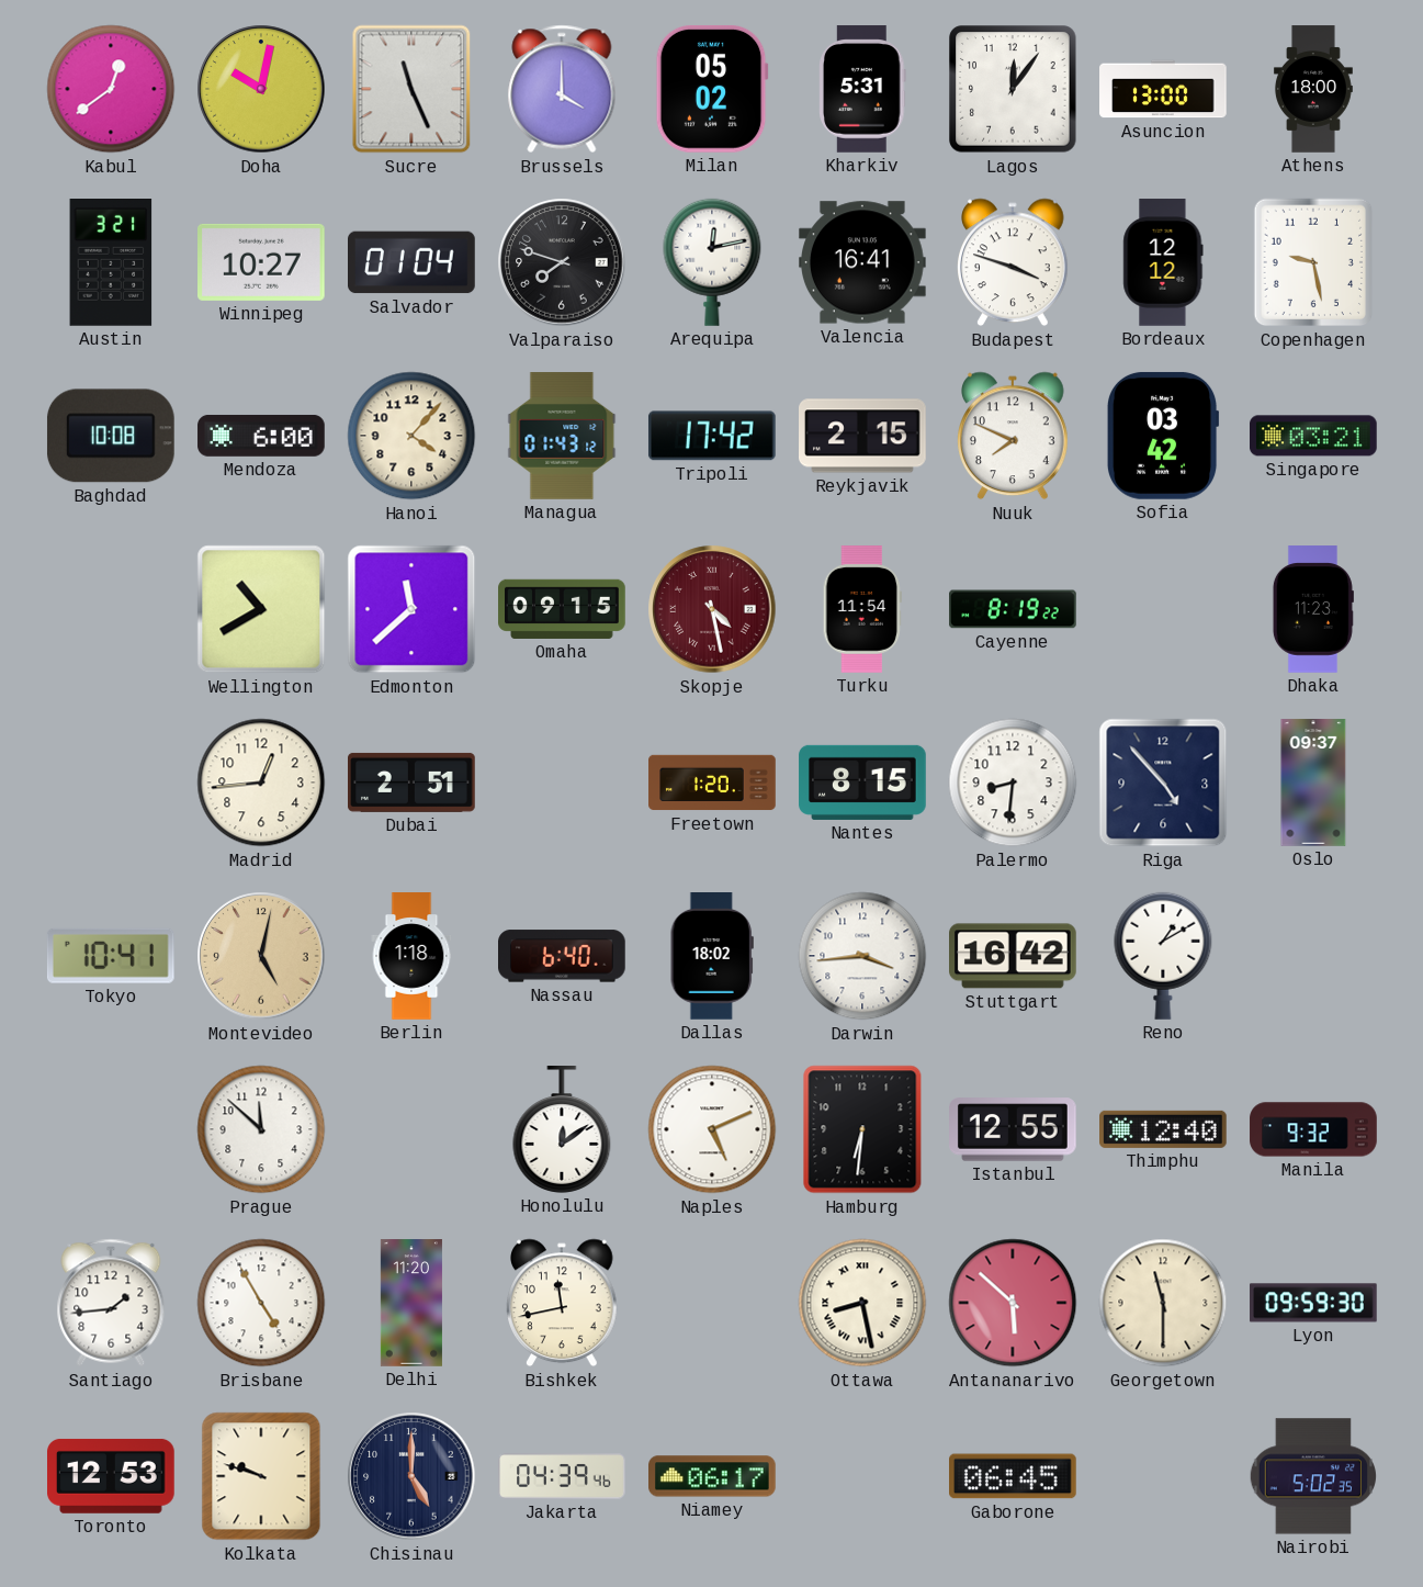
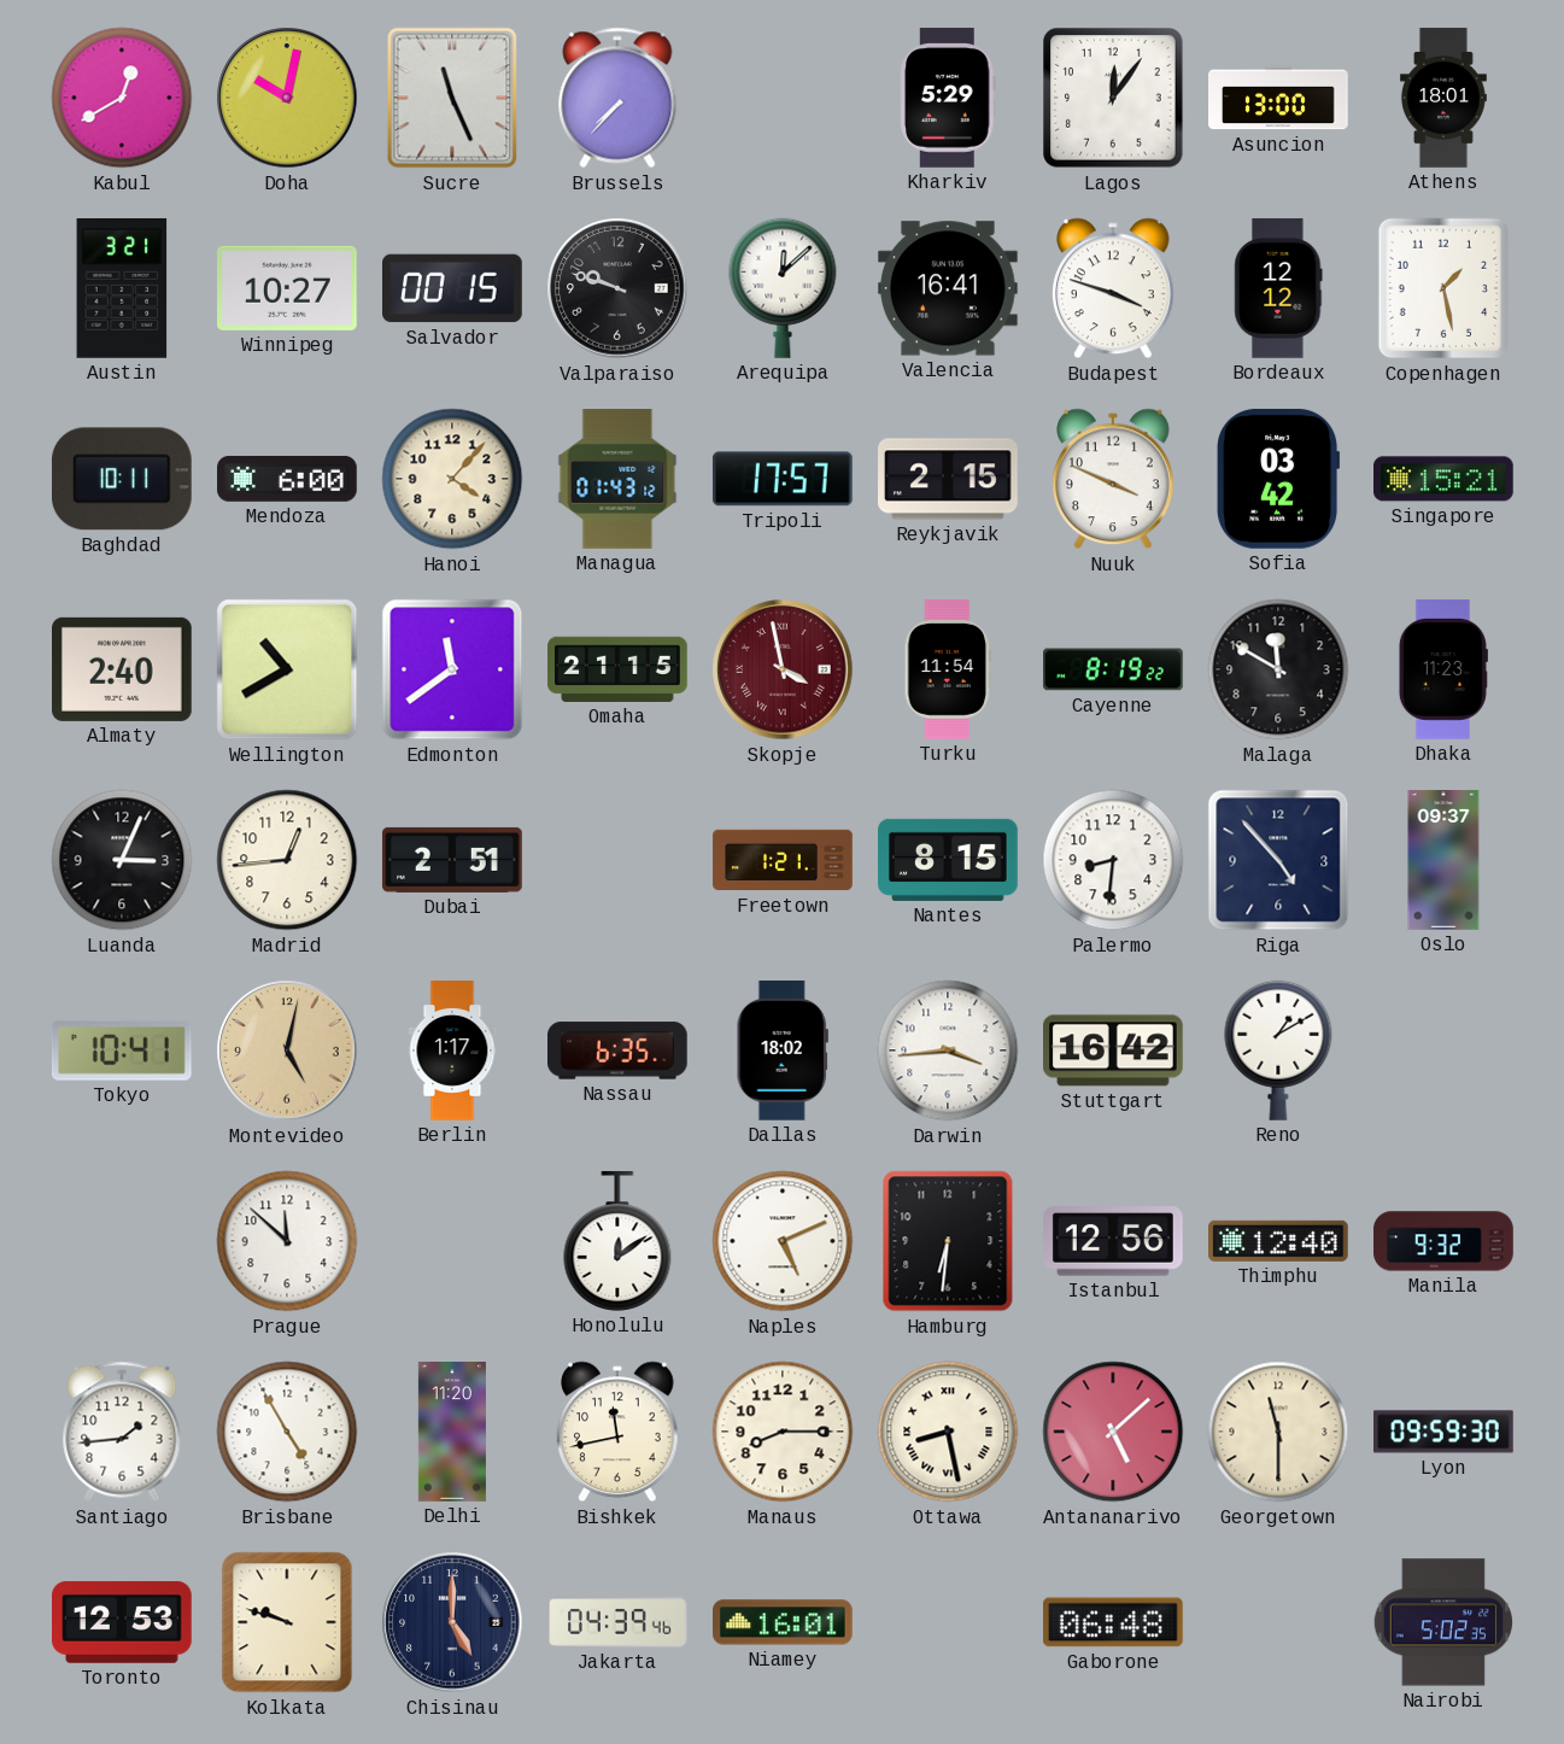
Kabul: 12:39 -> 12:40 (122, 98)
Brussels: 4:00 -> 7:37 (617, 98)
Milan: 05:02 -> none (712, 89)
Kharkiv: 5:31 -> 5:29 (948, 98)
Athens: 18:00 -> 18:01 (1443, 98)
Salvador: 01:04 -> 00:15 (453, 288)
Valparaiso: 7:48 -> 9:48 (617, 288)
Arequipa: 12:13 -> 12:08 (783, 288)
Copenhagen: 9:28 -> 1:28 (1443, 288)
Baghdad: 10:08 -> 10:11 (122, 479)
Tripoli: 17:42 -> 17:57 (783, 479)
Nuuk: 7:49 -> 3:49 (1114, 479)
Singapore: 03:21 -> 15:21 (1445, 479)
Almaty: none -> 2:40 (123, 669)
Edmonton: 11:38 -> 11:39 (452, 669)
Omaha: 09:15 -> 21:15 (617, 669)
Skopje: 4:28 -> 3:58 (783, 669)
Malaga: none -> 11:50 (1278, 669)
Luanda: none -> 3:04 (122, 860)
Freetown: 1:20 -> 1:21 (783, 860)
Berlin: 1:18 -> 1:17 (452, 1051)
Nassau: 6:40 -> 6:35 (619, 1051)
Istanbul: 12:55 -> 12:56 (1114, 1241)
Manaus: none -> 8:15 (783, 1432)
Antananarivo: 5:52 -> 5:08 (1113, 1432)
Niamey: 06:17 -> 16:01 (784, 1622)
Gaborone: 06:45 -> 06:48 (1114, 1622)
